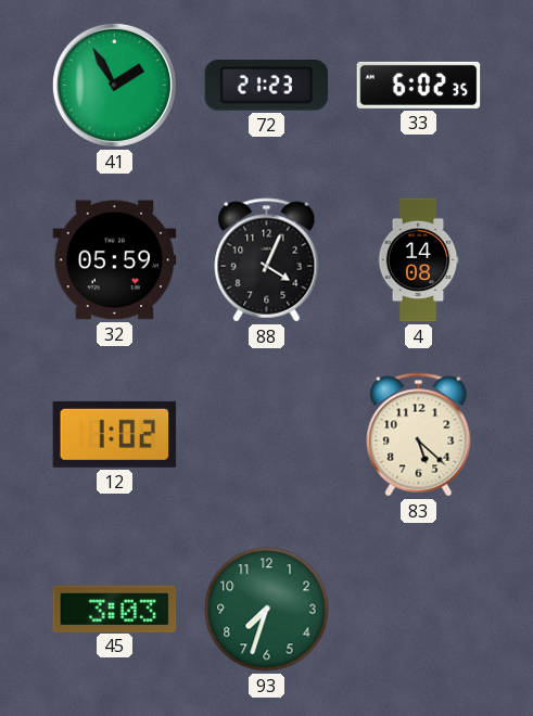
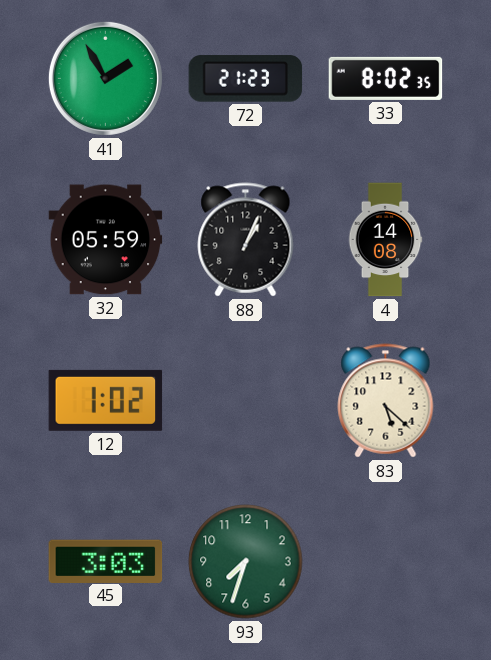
33: 6:02 -> 8:02 (386, 78)
88: 4:04 -> 1:04 (246, 240)
